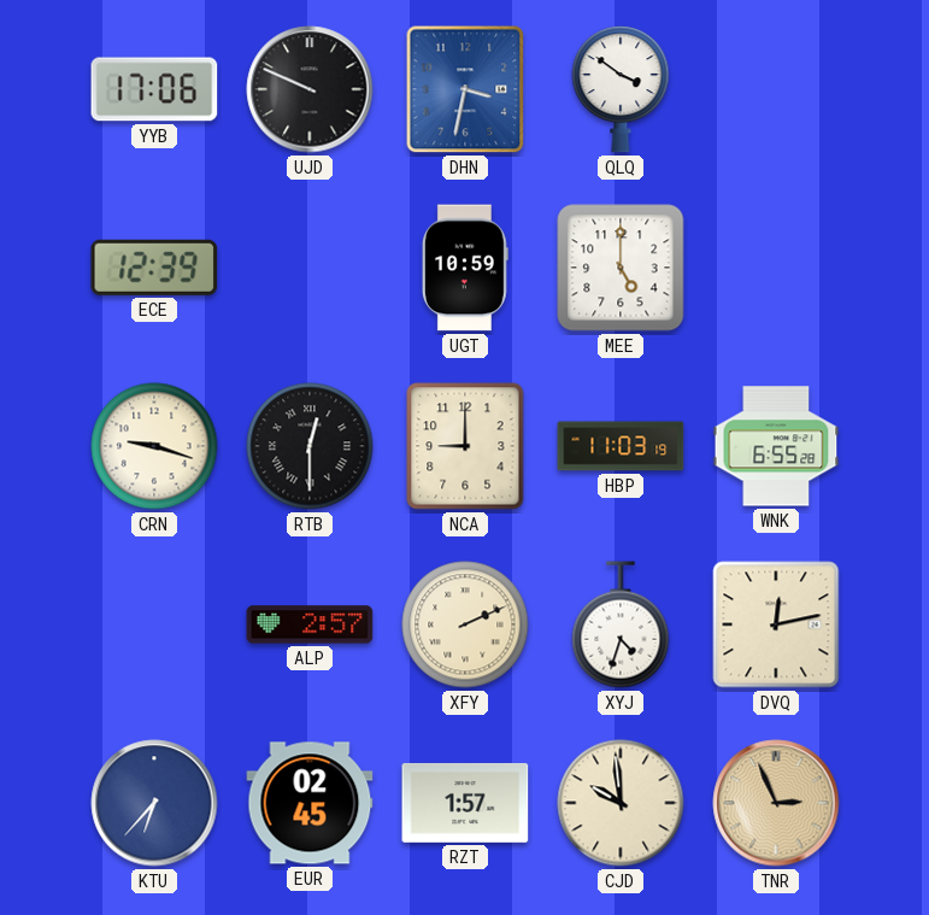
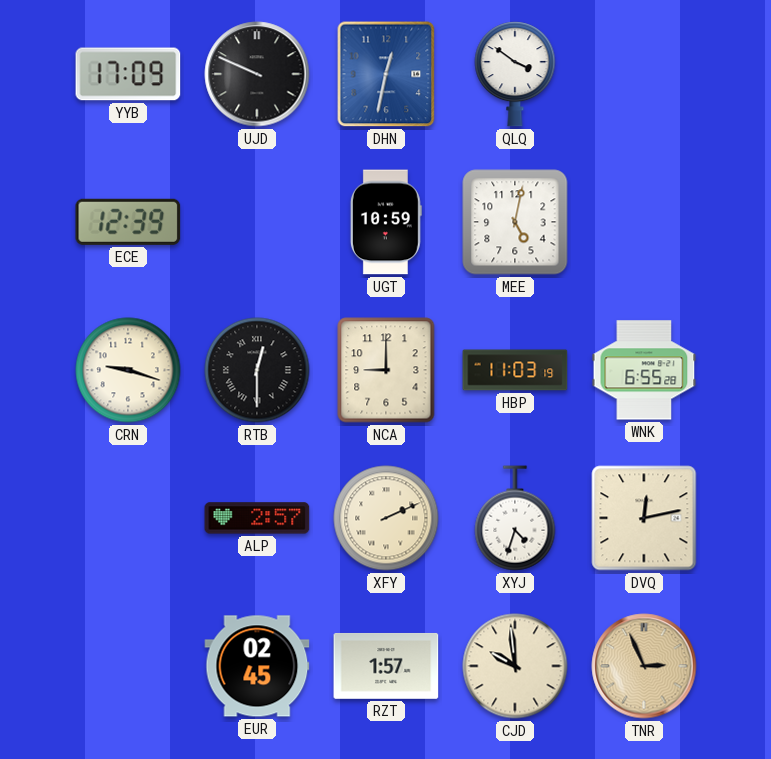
YYB: 17:06 -> 17:09 (128, 74)
DHN: 3:32 -> 12:32 (386, 74)
MEE: 5:00 -> 5:02 (515, 222)
KTU: 6:37 -> none (154, 803)
